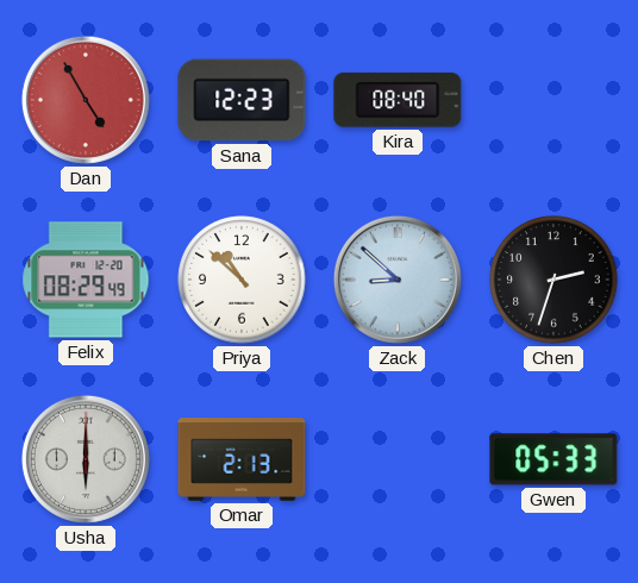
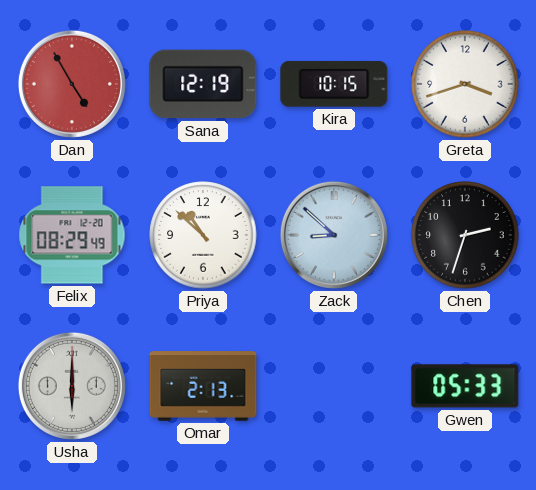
Sana: 12:23 -> 12:19 (203, 84)
Kira: 08:40 -> 10:15 (334, 84)
Greta: none -> 3:42 (465, 84)
